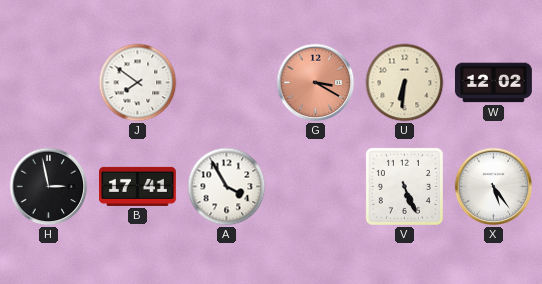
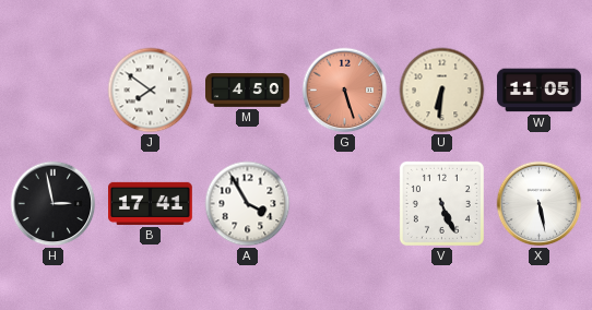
M: none -> 4:50 (248, 91)
G: 3:20 -> 5:27 (345, 91)
W: 12:02 -> 11:05 (538, 91)
X: 5:24 -> 5:28 (540, 204)
